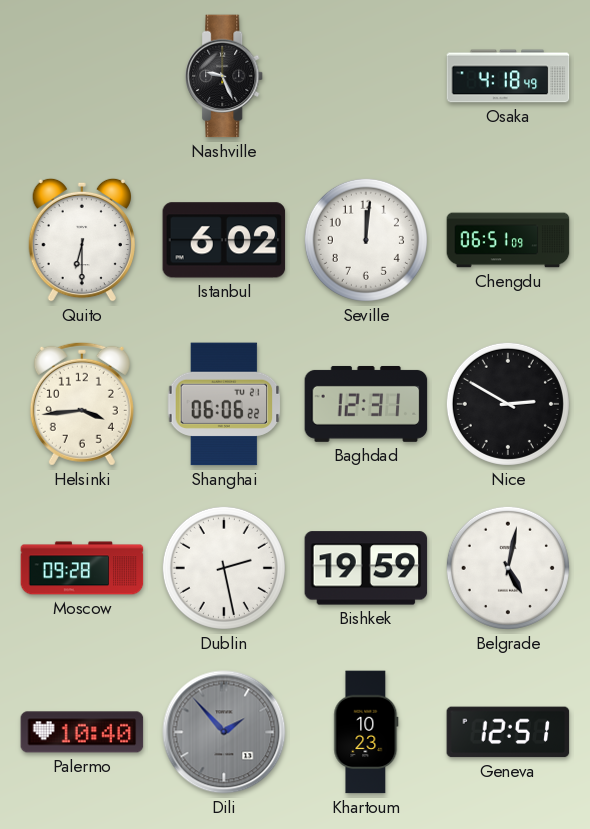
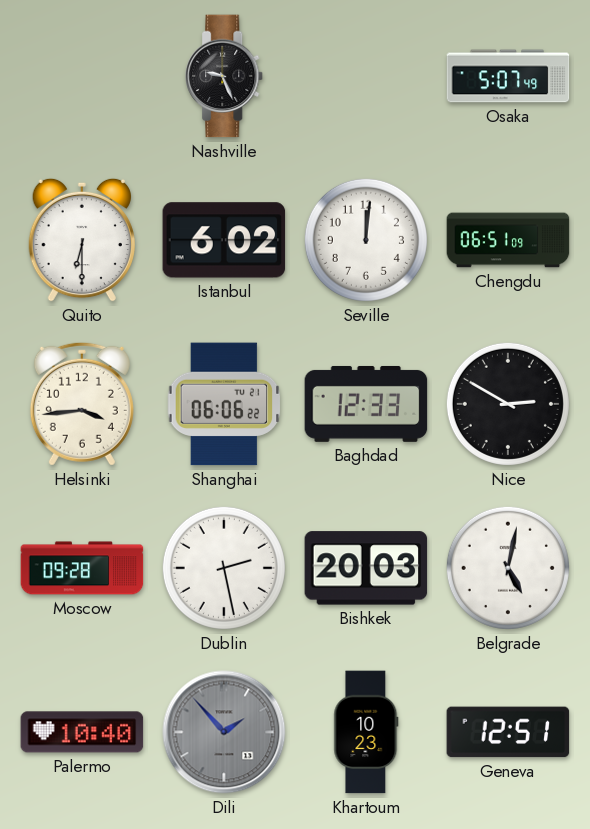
Osaka: 4:18 -> 5:07 (508, 76)
Baghdad: 12:31 -> 12:33 (366, 404)
Bishkek: 19:59 -> 20:03 (366, 568)
